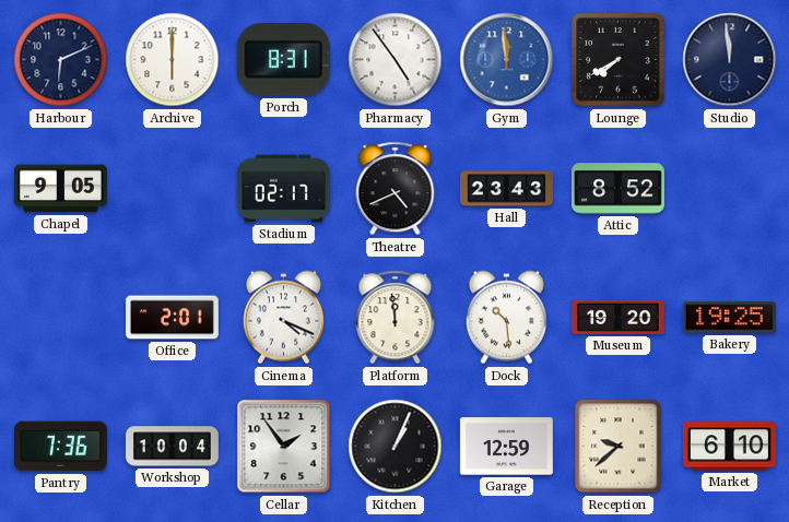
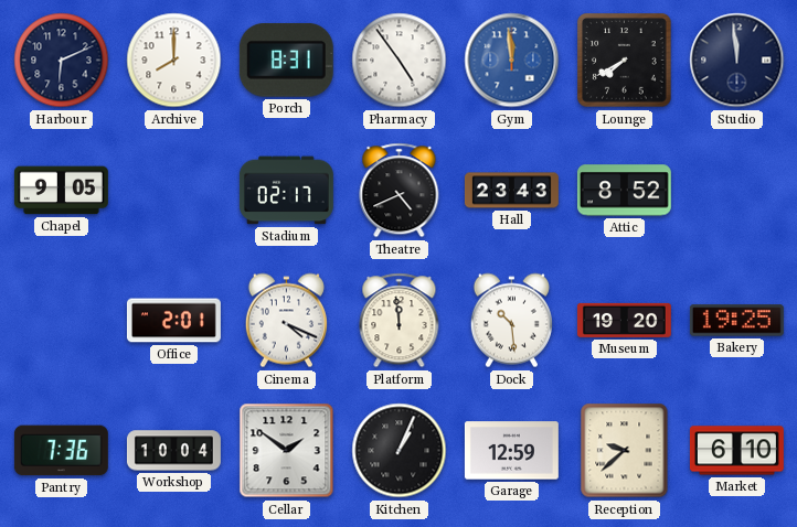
Archive: 6:00 -> 8:00 (174, 61)
Cellar: 1:54 -> 1:51 (287, 451)
